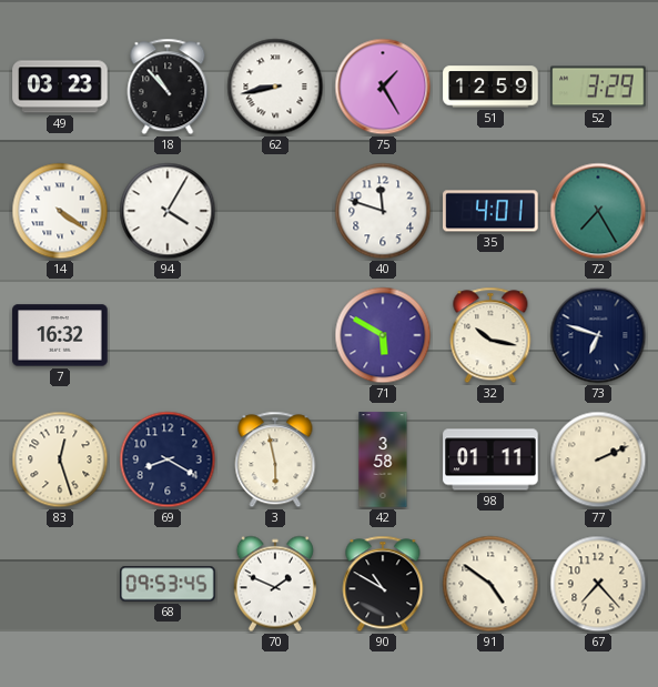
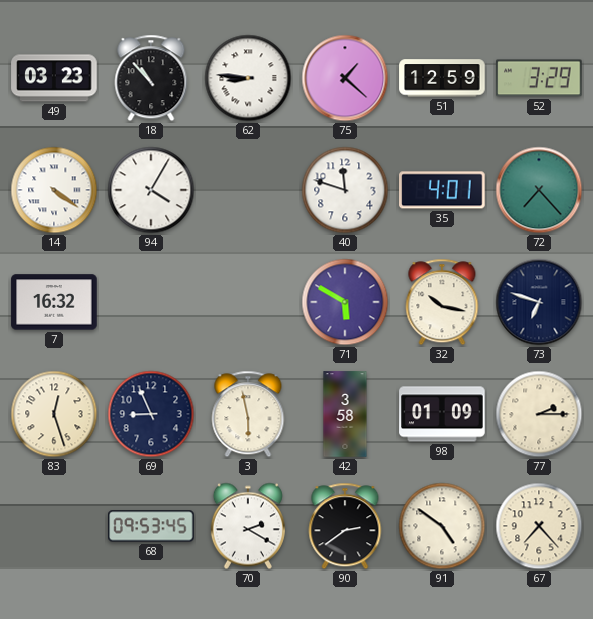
62: 8:43 -> 8:46 (248, 78)
75: 1:25 -> 1:22 (345, 78)
72: 7:25 -> 7:23 (539, 190)
69: 8:20 -> 8:56 (151, 414)
98: 01:11 -> 01:09 (442, 414)
77: 2:11 -> 2:15 (539, 414)
70: 1:49 -> 2:20 (248, 526)
90: 10:50 -> 2:39 (345, 526)
